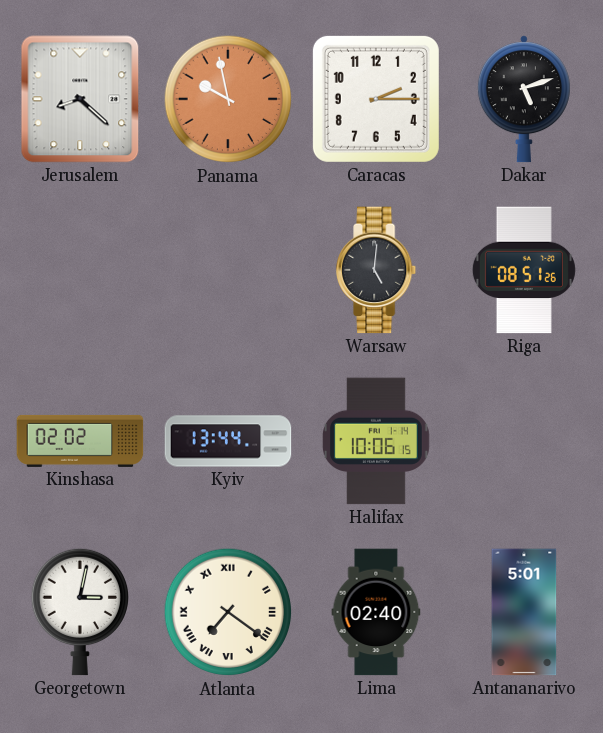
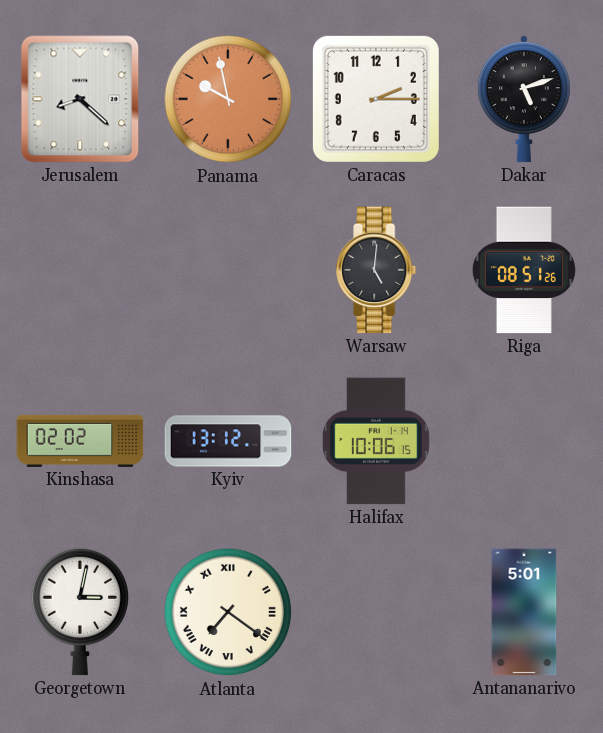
Kyiv: 13:44 -> 13:12 (228, 441)
Lima: 02:40 -> none (376, 612)
